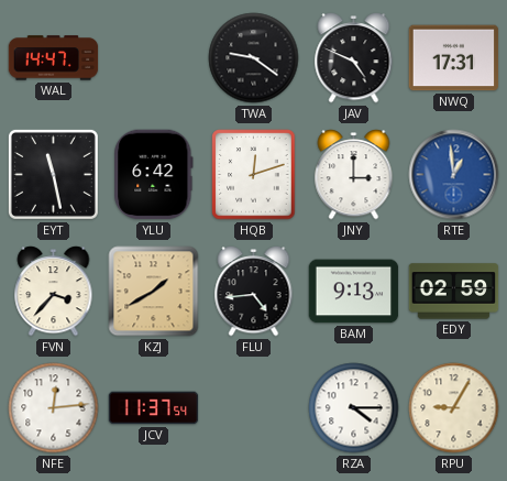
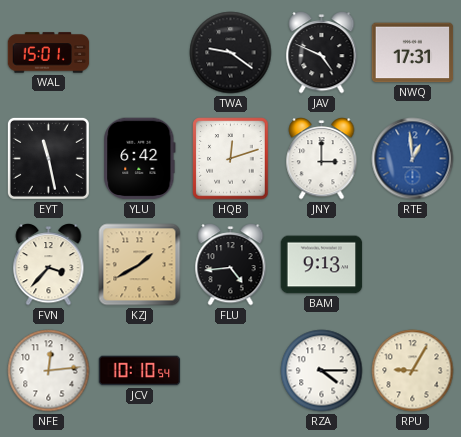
WAL: 14:47 -> 15:01 (49, 53)
EDY: 02:59 -> none (454, 292)
JCV: 11:37 -> 10:10 (140, 371)
